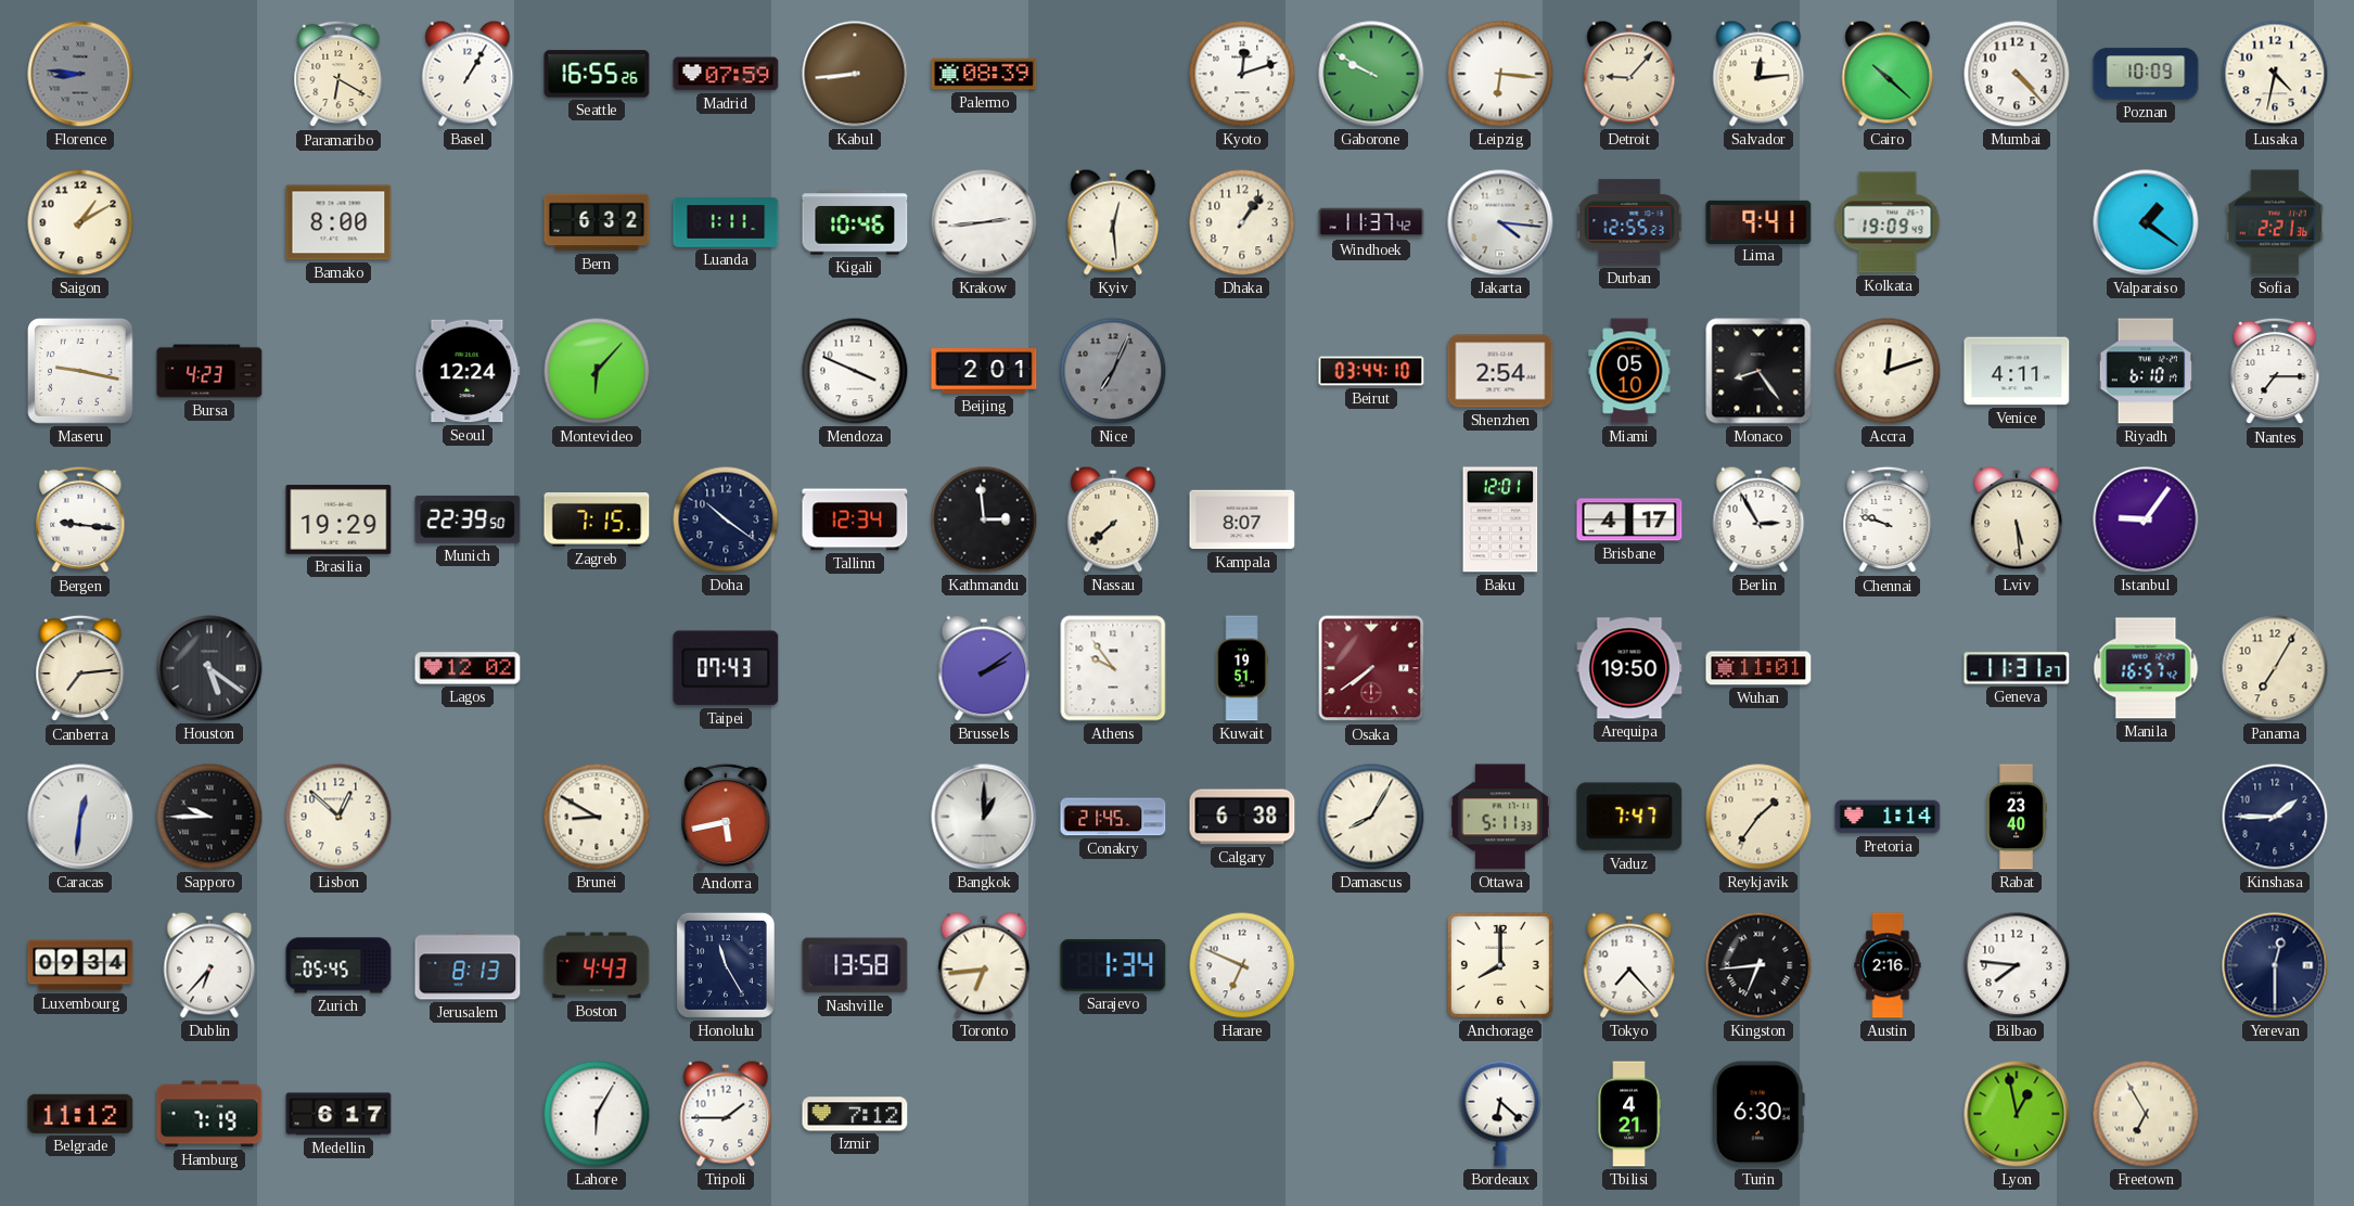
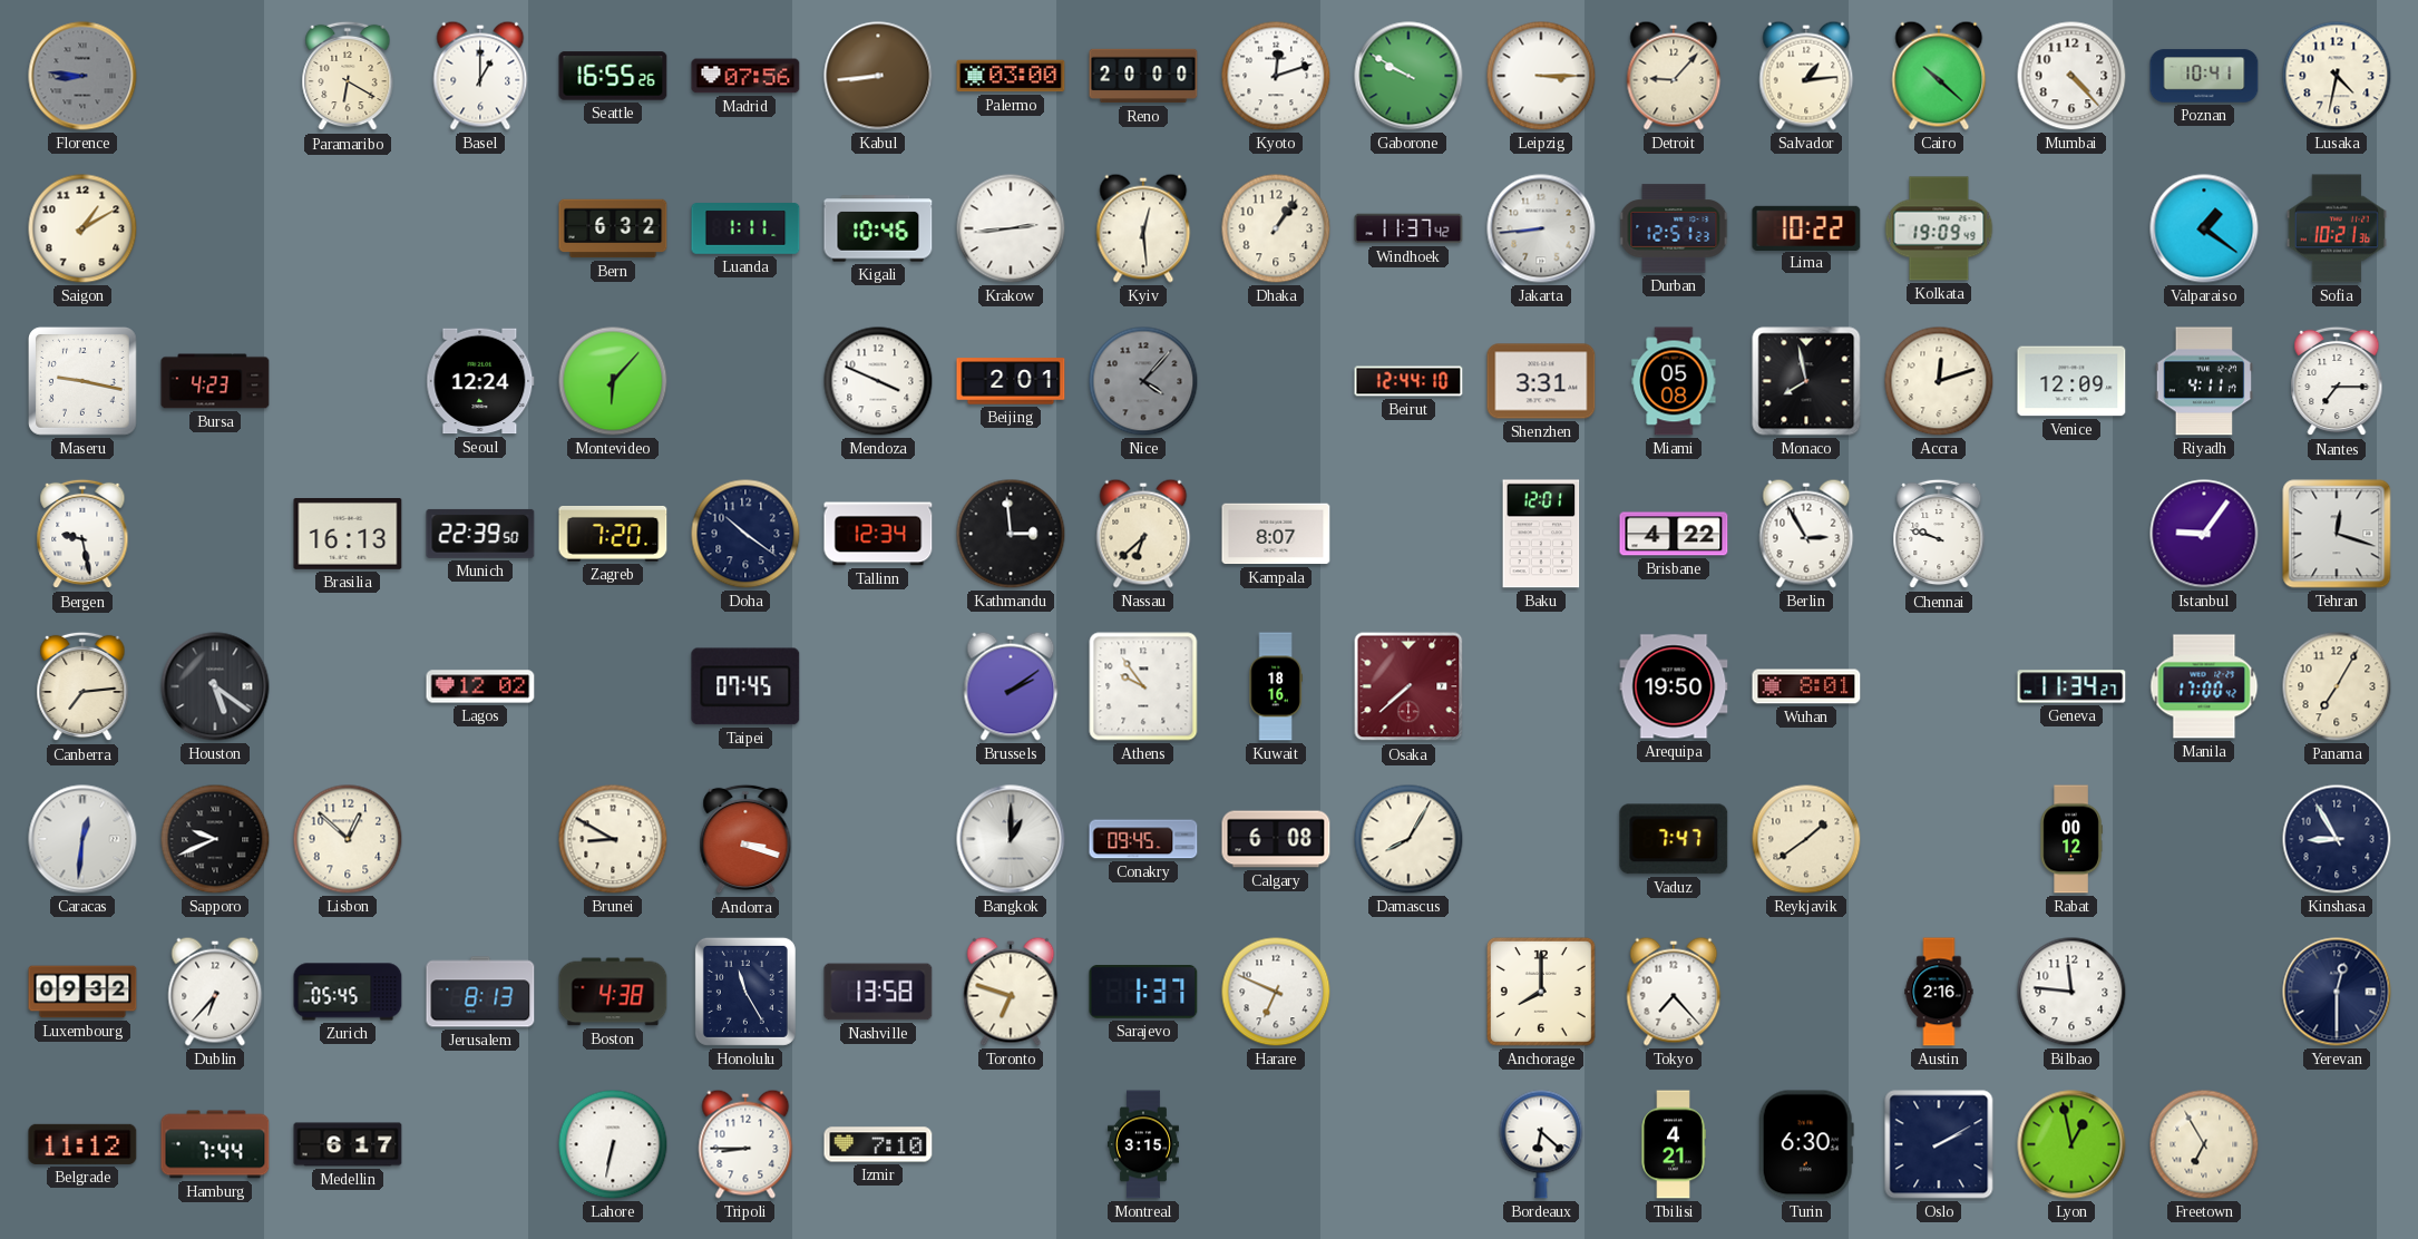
Basel: 1:05 -> 1:00 (480, 76)
Madrid: 07:59 -> 07:56 (745, 76)
Palermo: 08:39 -> 03:00 (1011, 76)
Reno: none -> 20:00 (1143, 76)
Leipzig: 6:16 -> 3:15 (1541, 76)
Salvador: 12:14 -> 1:14 (1806, 76)
Poznan: 10:09 -> 10:41 (2204, 76)
Bamako: 8:00 -> none (338, 222)
Jakarta: 4:16 -> 8:44 (1541, 228)
Durban: 12:55 -> 12:51 (1674, 228)
Lima: 9:41 -> 10:22 (1806, 227)
Sofia: 2:21 -> 10:21 (2337, 228)
Nice: 7:04 -> 4:07 (1143, 381)
Beirut: 03:44 -> 12:44 (1408, 381)
Shenzhen: 2:54 -> 3:31 (1541, 381)
Miami: 05:10 -> 05:08 (1674, 381)
Monaco: 8:24 -> 7:58 (1806, 381)
Venice: 4:11 -> 12:09 (2071, 381)
Riyadh: 6:10 -> 4:11 (2204, 381)
Bergen: 9:16 -> 9:28 (82, 534)
Brasilia: 19:29 -> 16:13 (348, 535)
Zagreb: 7:15 -> 7:20 (613, 535)
Nassau: 7:38 -> 6:38 (1143, 534)
Brisbane: 4:17 -> 4:22 (1674, 534)
Lviv: 5:29 -> none (2017, 519)
Tehran: none -> 12:18 (2337, 534)
Taipei: 07:43 -> 07:45 (745, 686)
Kuwait: 19:51 -> 18:16 (1276, 686)
Osaka: 7:39 -> 7:38 (1408, 686)
Wuhan: 11:01 -> 8:01 (1806, 686)
Geneva: 11:31 -> 11:34 (2071, 686)
Manila: 16:57 -> 17:00 (2204, 686)
Sapporo: 9:45 -> 9:41 (215, 839)
Andorra: 5:43 -> 3:18 (745, 839)
Conakry: 21:45 -> 09:45 (1143, 839)
Calgary: 6:38 -> 6:08 (1276, 839)
Ottawa: 5:11 -> none (1500, 817)
Reykjavik: 1:36 -> 1:39 (1806, 839)
Pretoria: 1:14 -> none (1888, 817)
Rabat: 23:40 -> 00:12 (2071, 839)
Kinshasa: 1:45 -> 8:55 (2337, 839)
Luxembourg: 09:34 -> 09:32 (82, 992)
Boston: 4:43 -> 4:38 (613, 992)
Toronto: 6:44 -> 6:48 (1011, 992)
Sarajevo: 1:34 -> 1:37 (1143, 993)
Kingston: 6:44 -> none (1758, 965)
Bilbao: 7:46 -> 11:46 (2071, 992)
Hamburg: 7:19 -> 7:44 (215, 1144)
Lahore: 6:05 -> 6:32 (613, 1144)
Tripoli: 1:45 -> 8:45 (745, 1144)
Izmir: 7:12 -> 7:10 (878, 1144)
Montreal: none -> 3:15 (1143, 1144)
Oslo: none -> 2:10 (1939, 1144)
